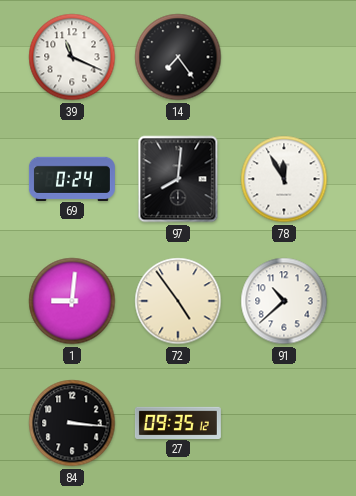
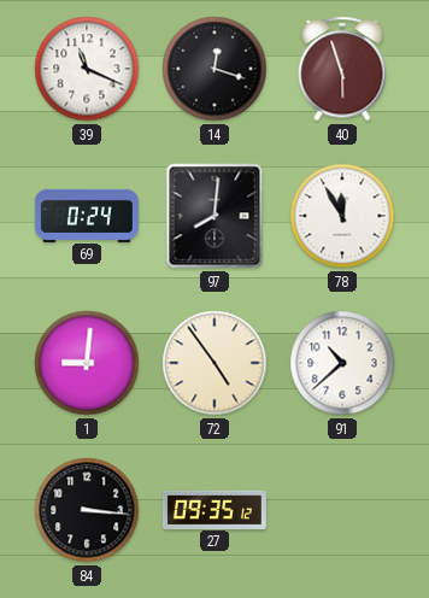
14: 7:24 -> 12:18 (214, 69)
40: none -> 5:57 (342, 69)
